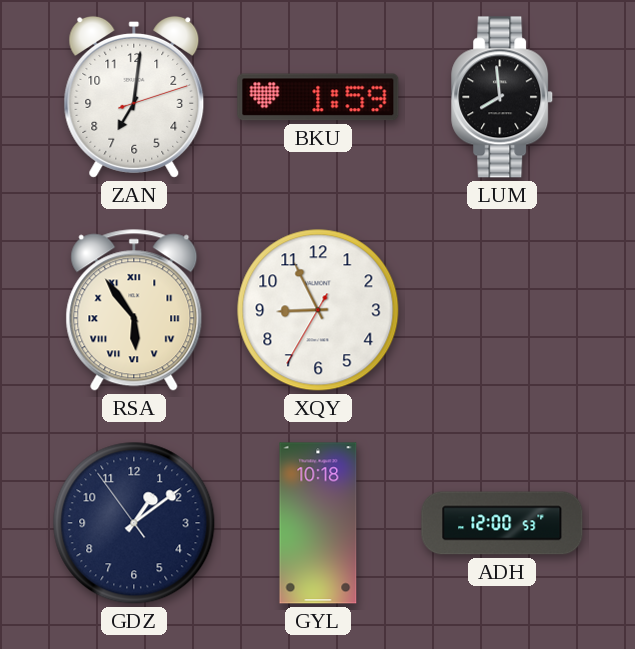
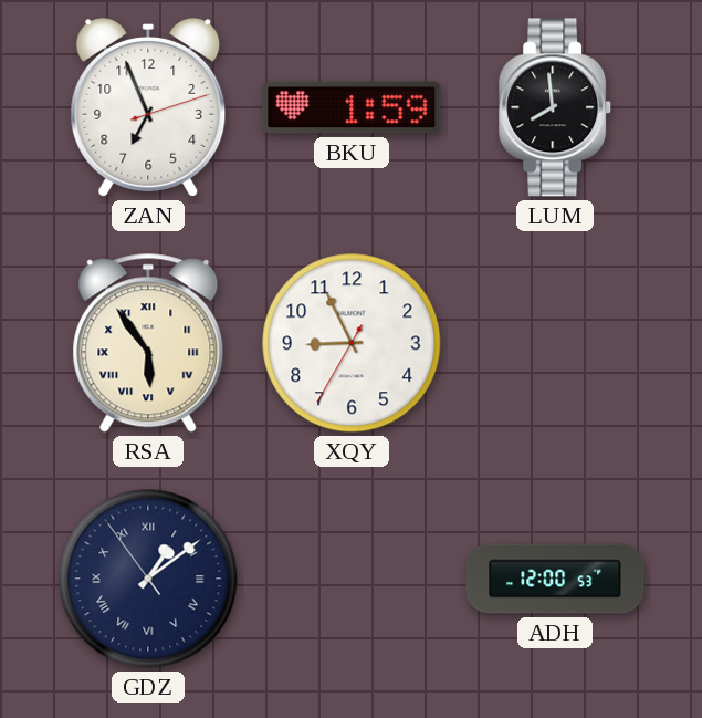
ZAN: 7:01 -> 6:56 (148, 107)
GDZ numerals: Arabic -> Roman (148, 579)
GYL: 10:18 -> none (318, 523)
